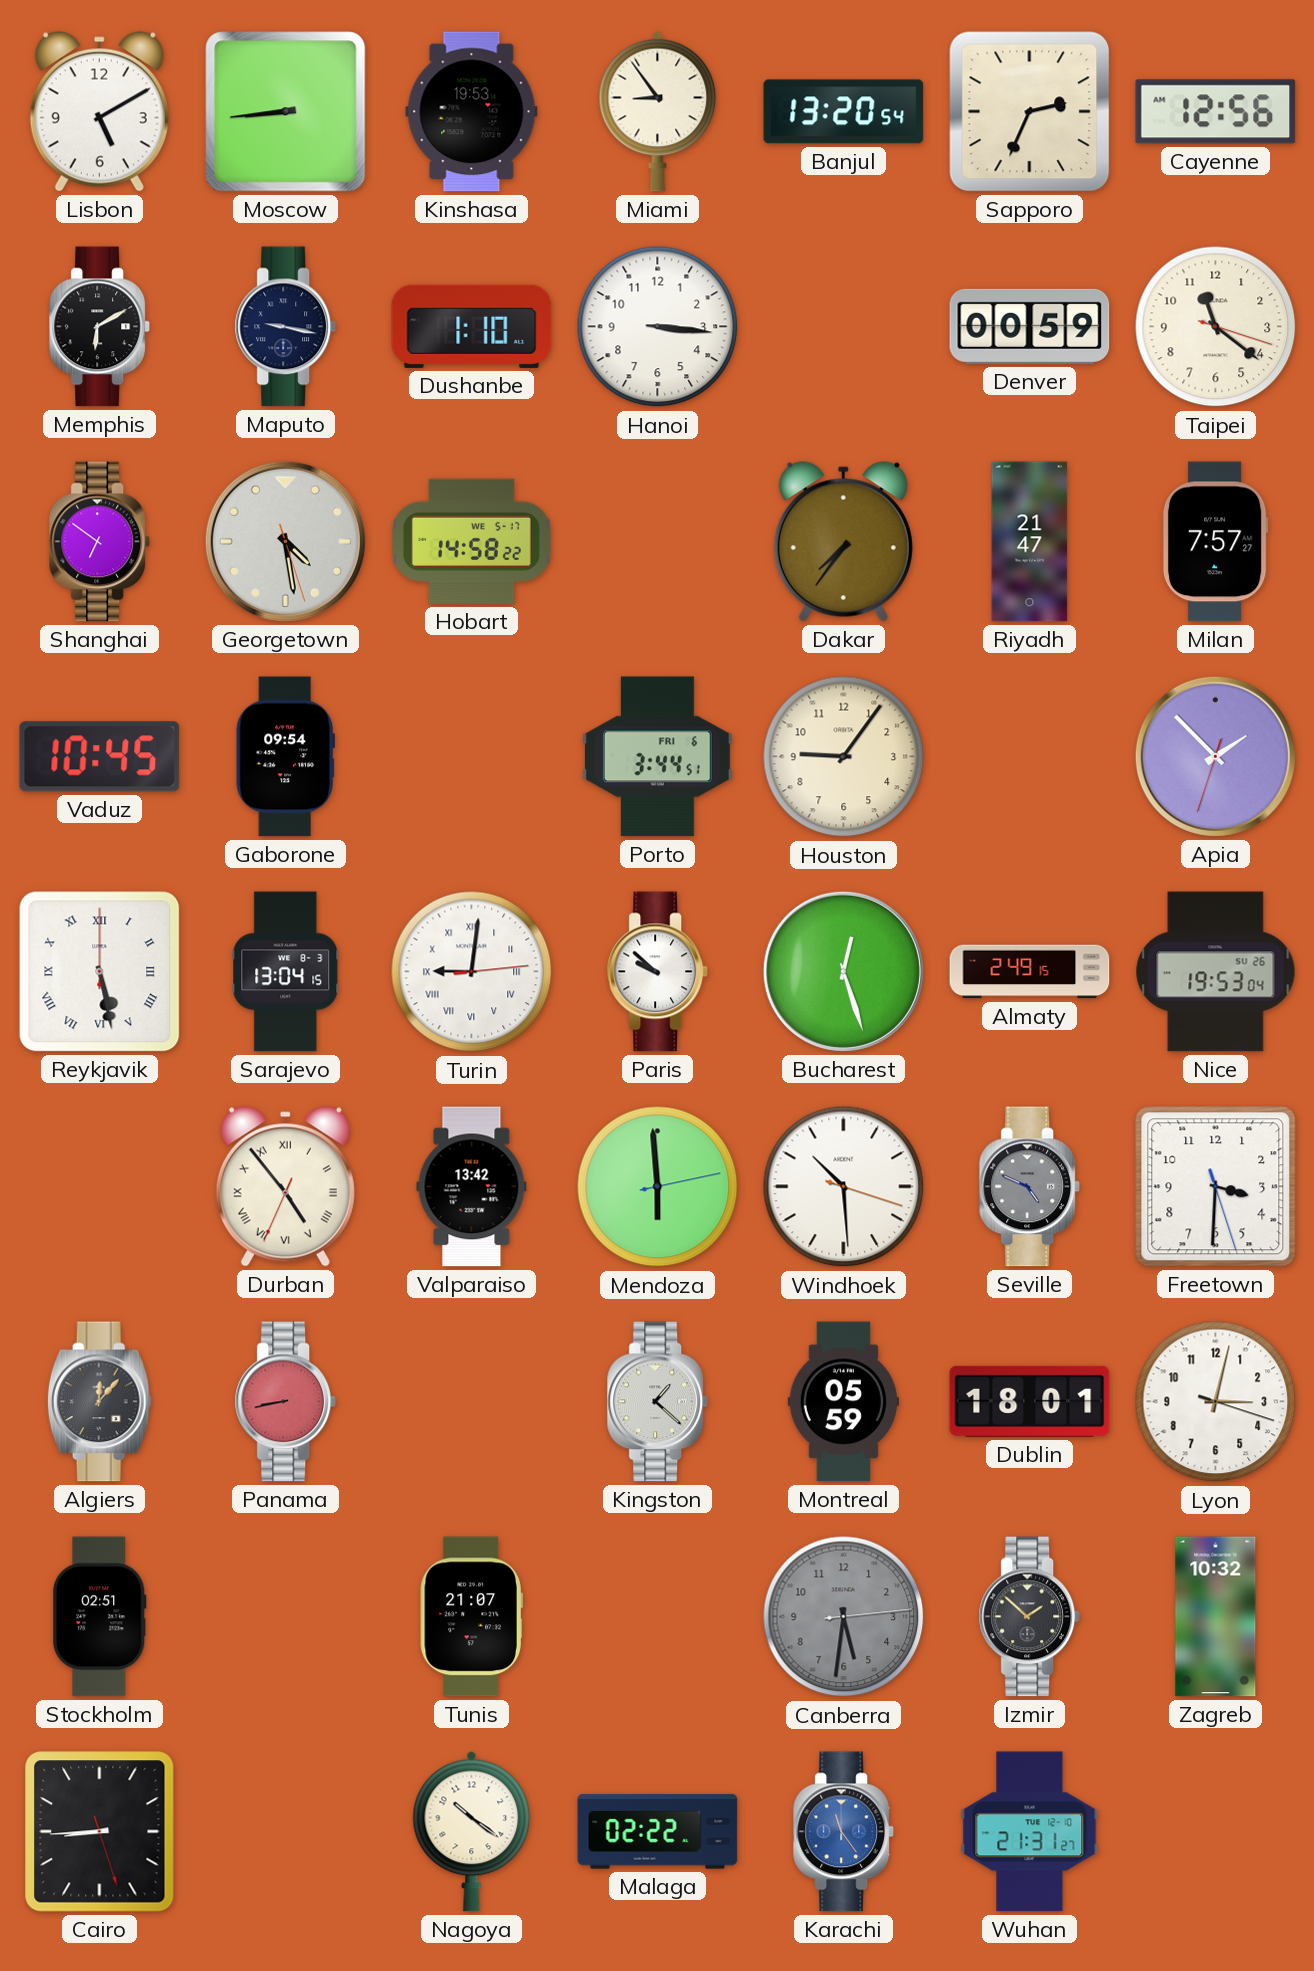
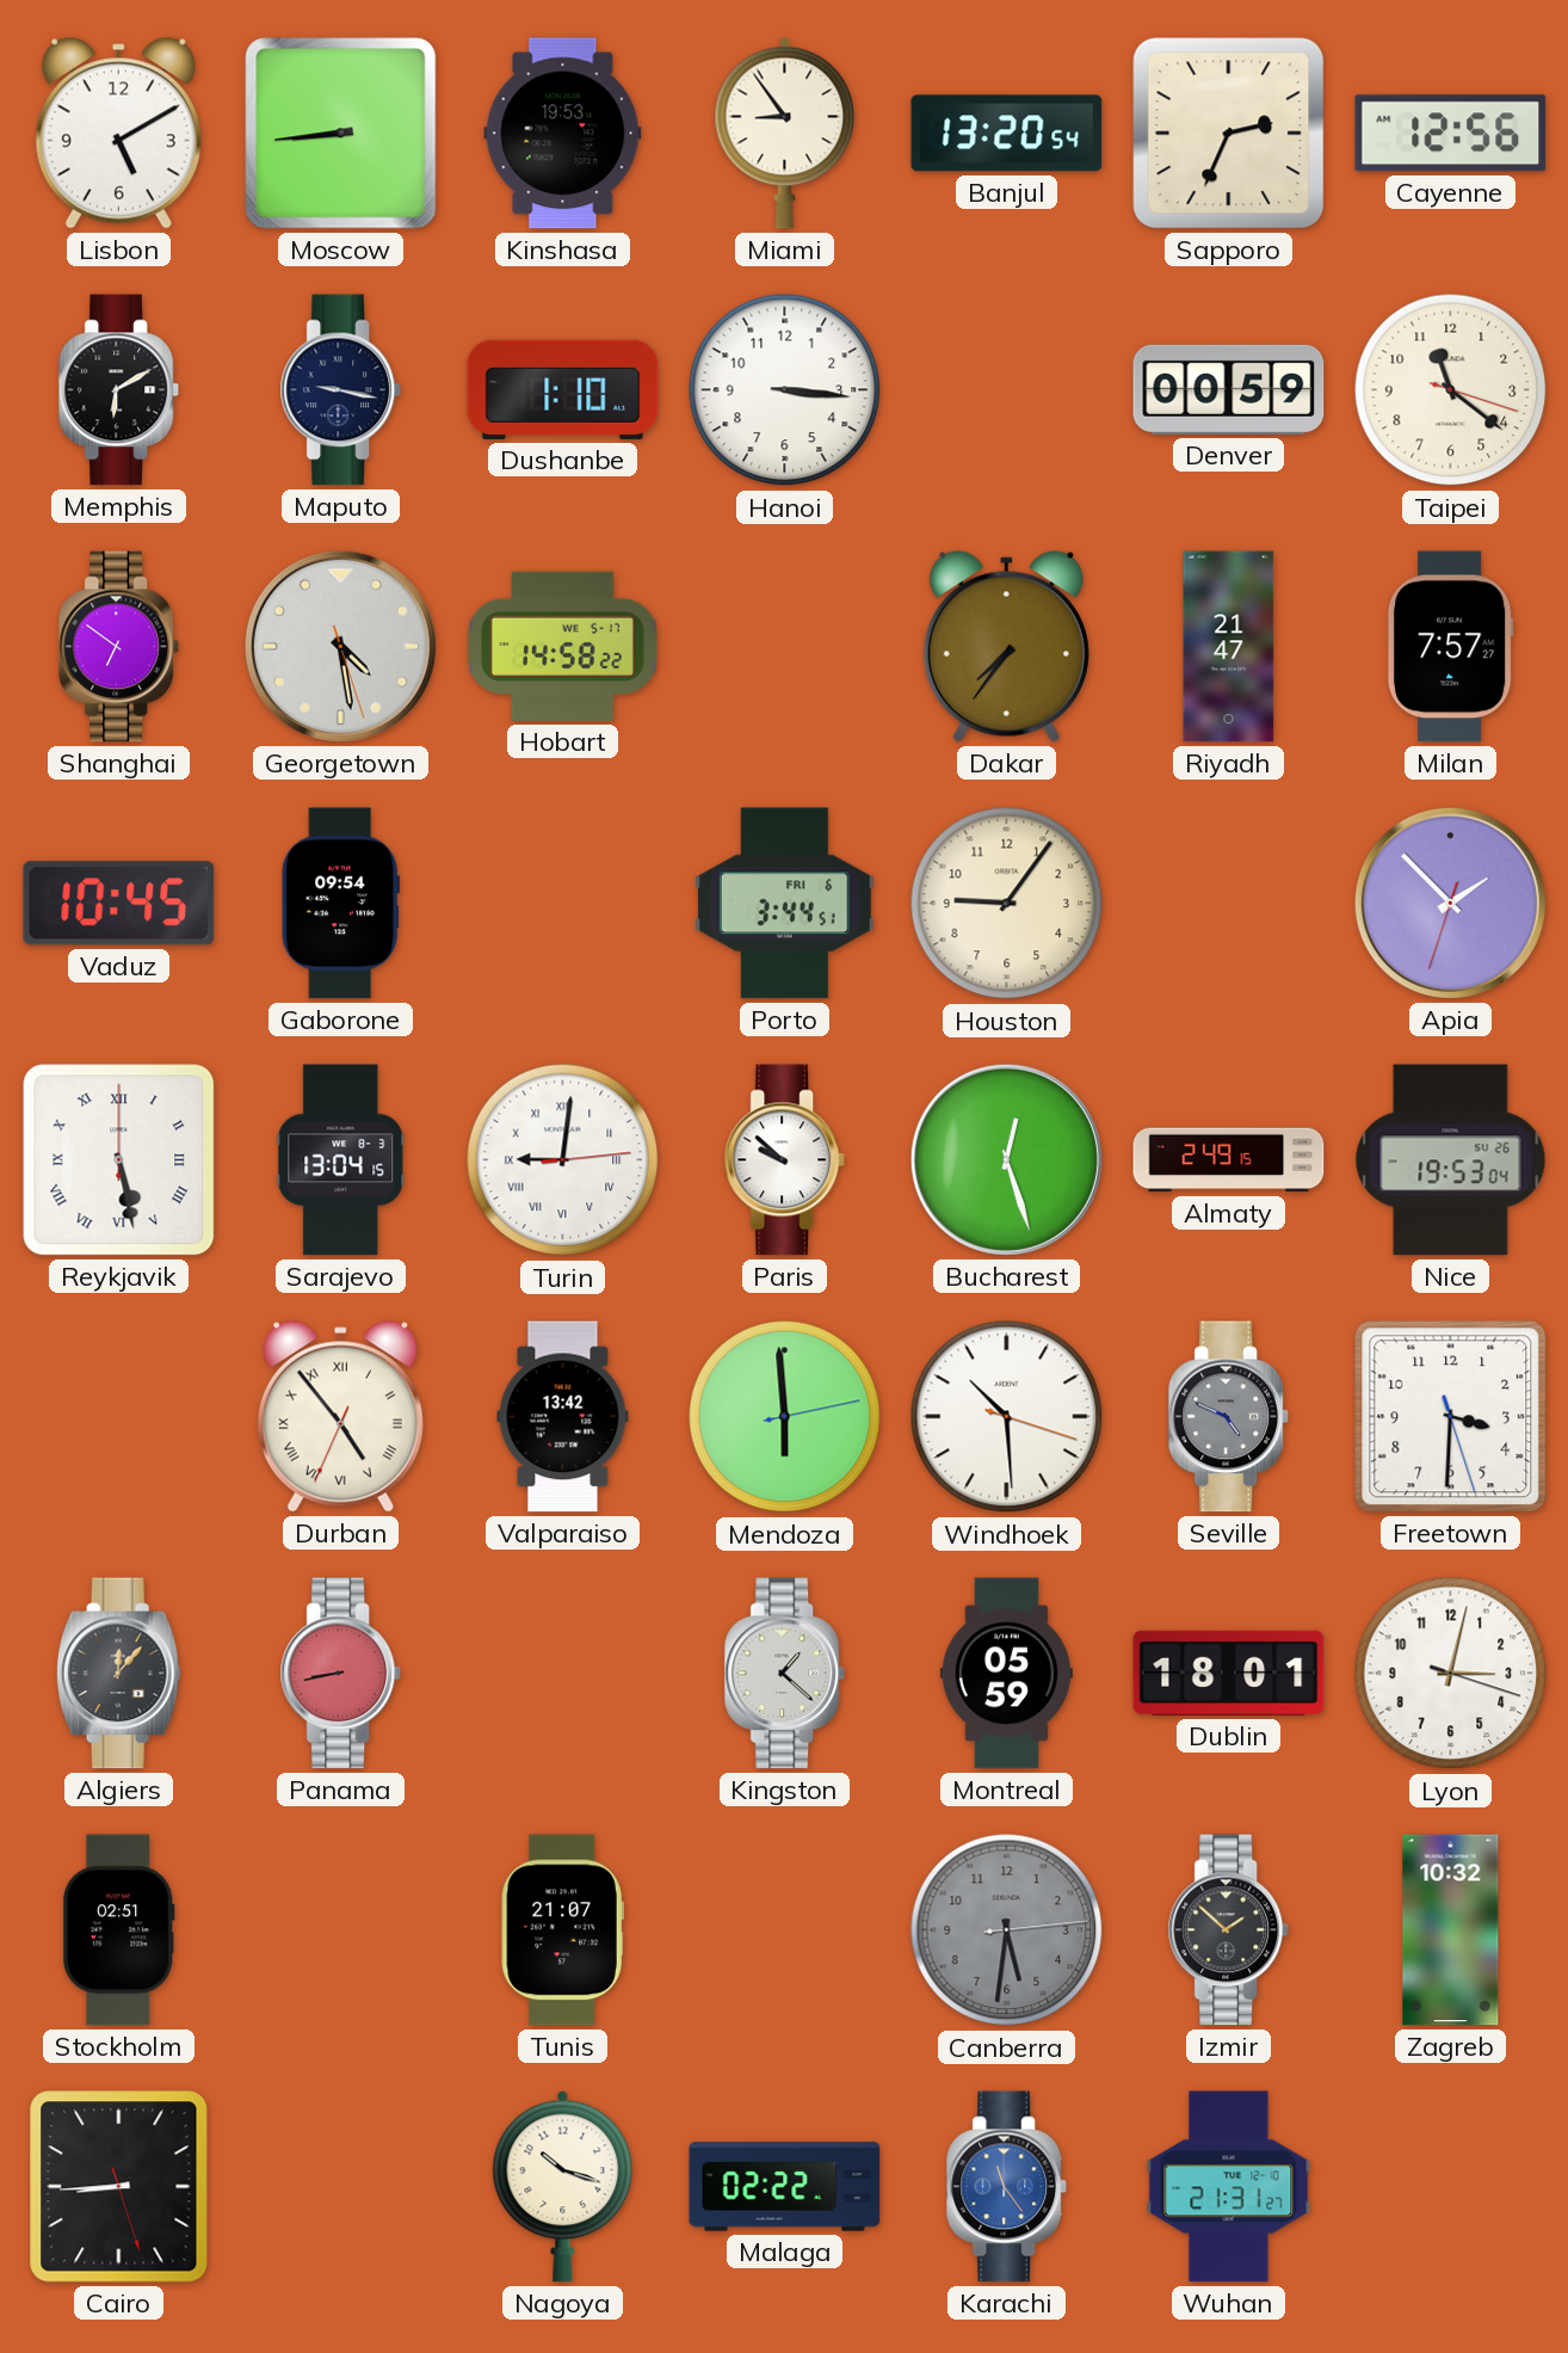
Nagoya: 10:21 -> 10:18 (563, 2186)
